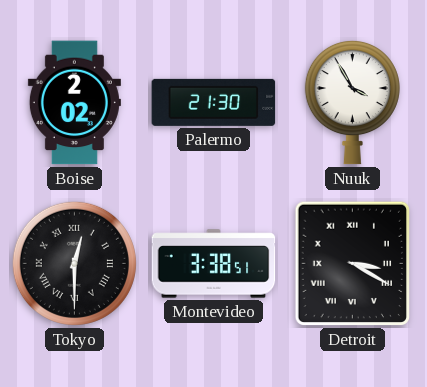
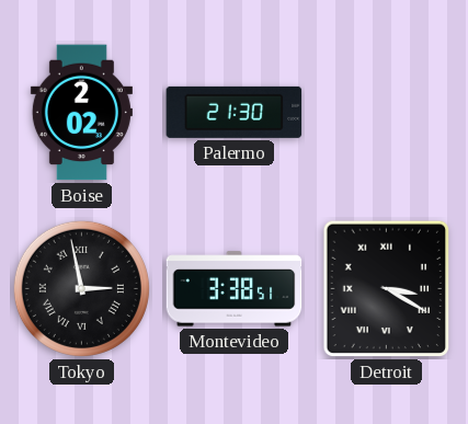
Nuuk: 3:55 -> none (352, 102)
Tokyo: 12:30 -> 2:58 (81, 288)
